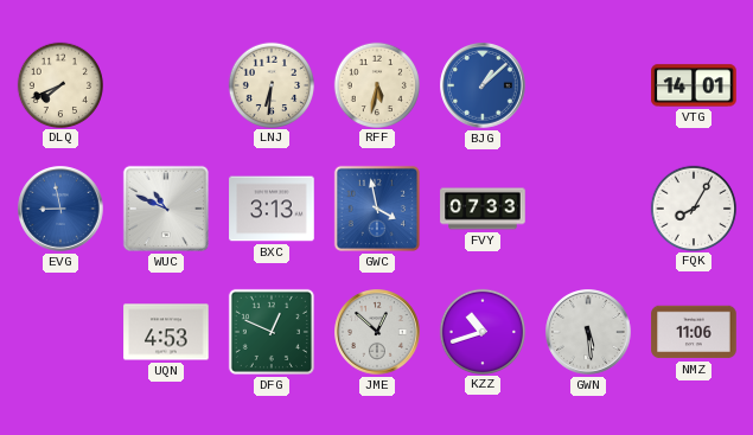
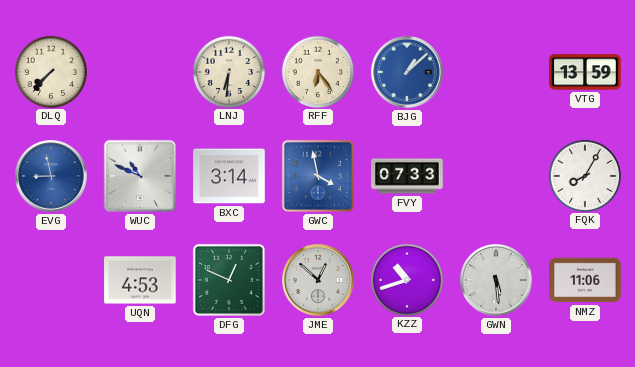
DLQ: 7:41 -> 7:37 (50, 71)
RFF: 5:32 -> 6:24 (317, 71)
VTG: 14:01 -> 13:59 (585, 72)
BXC: 3:13 -> 3:14 (229, 176)
